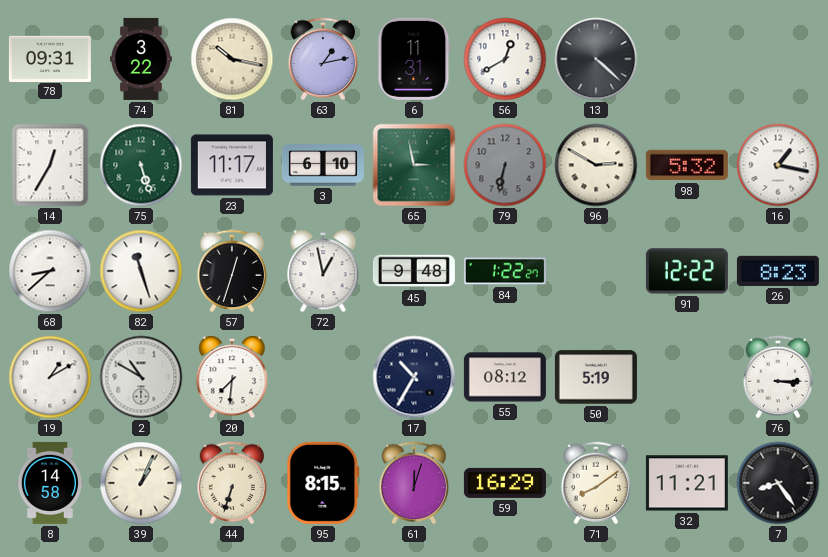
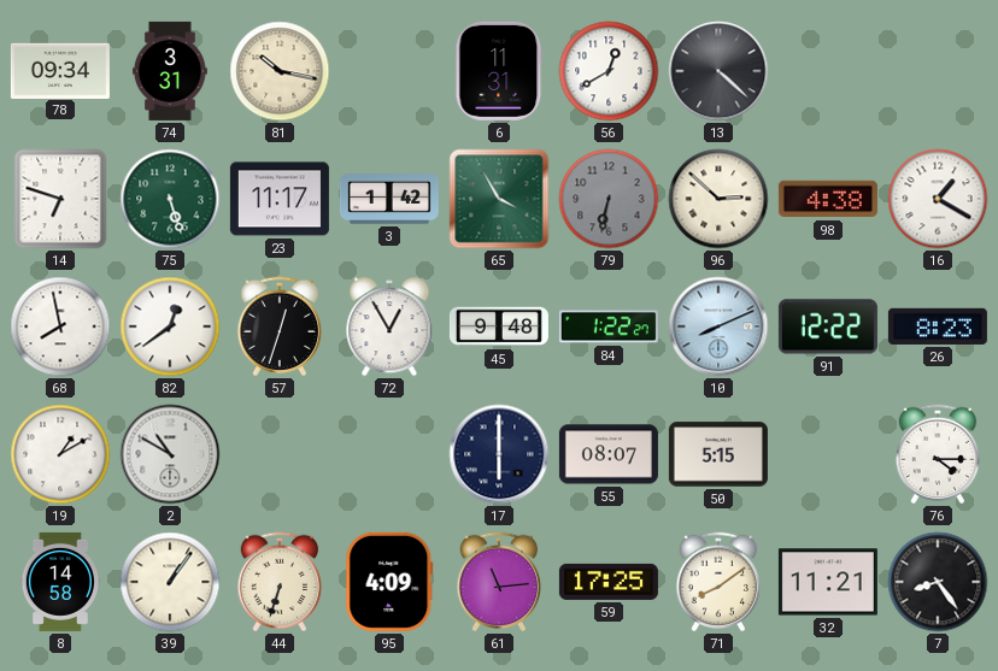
78: 09:31 -> 09:34 (60, 70)
74: 3:22 -> 3:31 (170, 71)
63: 1:13 -> none (323, 59)
14: 12:35 -> 6:48 (60, 199)
3: 6:10 -> 1:42 (389, 199)
65: 2:58 -> 3:55 (499, 199)
96: 2:50 -> 2:52 (718, 199)
98: 5:32 -> 4:38 (828, 199)
16: 1:17 -> 1:20 (938, 199)
68: 8:38 -> 7:58 (60, 326)
82: 11:27 -> 12:39 (170, 326)
72: 12:58 -> 12:55 (389, 326)
10: none -> 8:11 (718, 326)
20: 7:31 -> none (232, 377)
17: 10:35 -> 6:00 (499, 454)
55: 08:12 -> 08:07 (609, 454)
50: 5:19 -> 5:15 (718, 454)
76: 3:15 -> 4:15 (938, 454)
39: 1:04 -> 1:06 (170, 582)
95: 8:15 -> 4:09 (389, 582)
61: 12:03 -> 11:14 (499, 582)
59: 16:29 -> 17:25 (609, 582)
